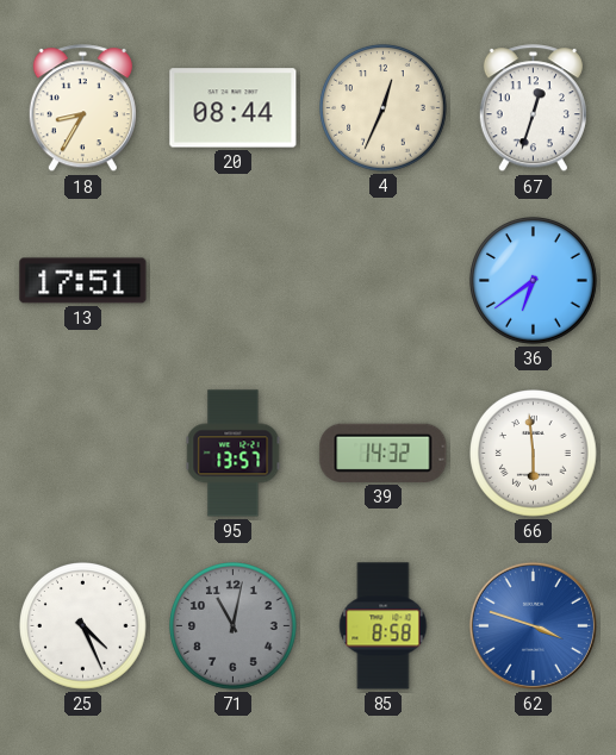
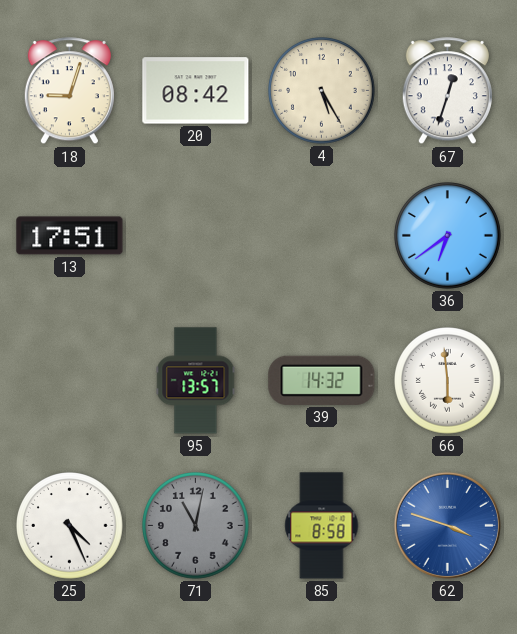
18: 8:35 -> 9:03 (69, 91)
20: 08:44 -> 08:42 (196, 91)
4: 12:34 -> 5:25 (322, 91)
